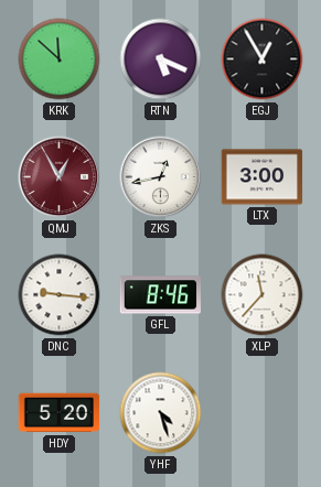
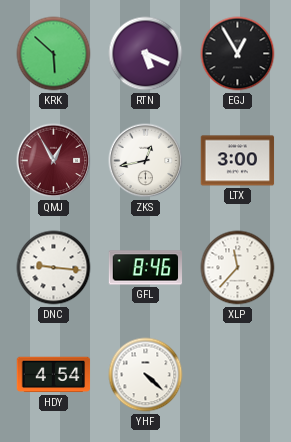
KRK: 11:52 -> 5:52 (54, 54)
HDY: 5:20 -> 4:54 (54, 375)
YHF: 4:27 -> 4:22 (146, 375)
